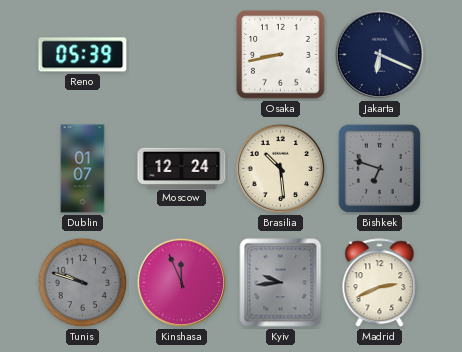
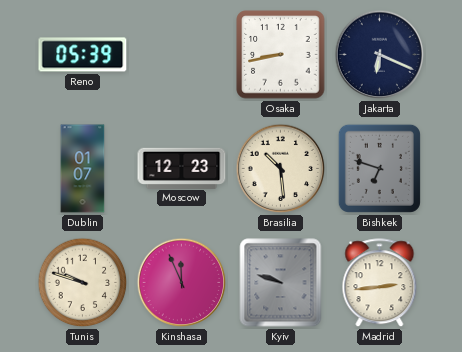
Moscow: 12:24 -> 12:23 (182, 168)
Tunis dial: grey -> cream (83, 283)
Kyiv: 9:44 -> 9:48 (281, 283)
Madrid: 2:41 -> 2:44 (380, 283)
